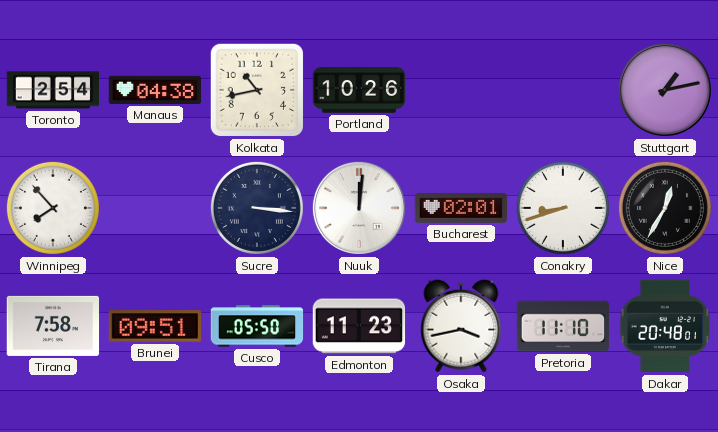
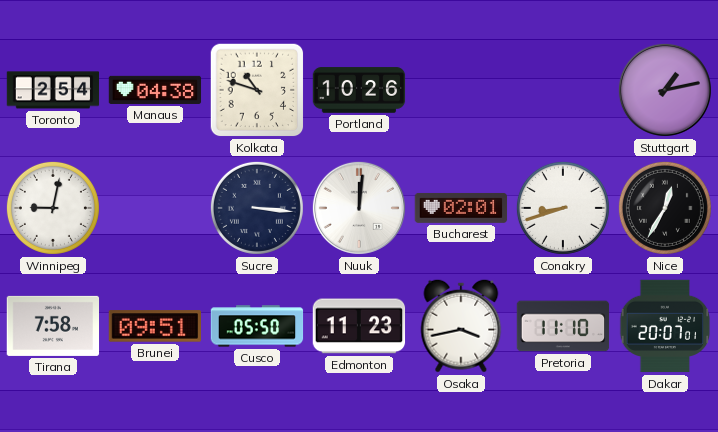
Kolkata: 10:43 -> 10:48 (257, 90)
Winnipeg: 7:53 -> 9:02 (53, 208)
Dakar: 20:48 -> 20:07 (665, 326)
